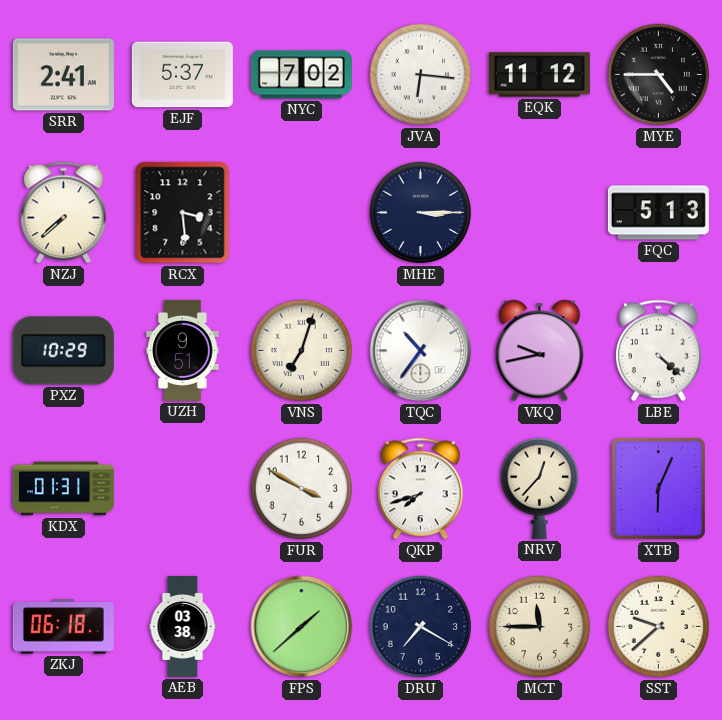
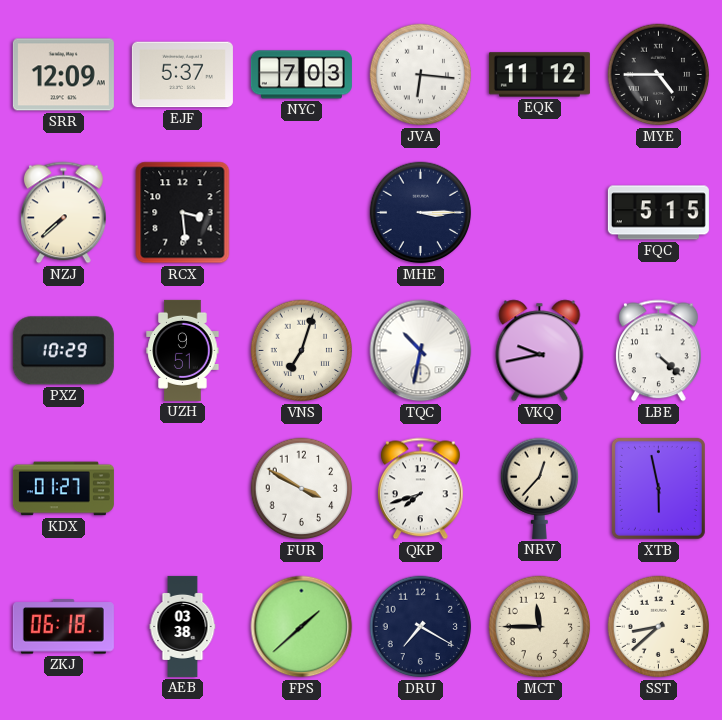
SRR: 2:41 -> 12:09 (63, 75)
NYC: 7:02 -> 7:03 (301, 75)
FQC: 5:13 -> 5:15 (658, 213)
TQC: 10:36 -> 10:32 (421, 351)
KDX: 01:31 -> 01:27 (63, 489)
XTB: 6:04 -> 5:58 (658, 488)
SST: 9:38 -> 8:38 (659, 627)
